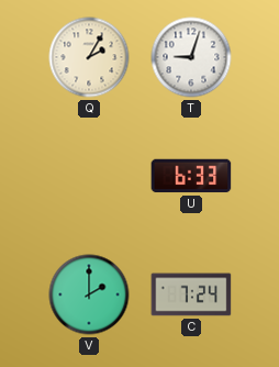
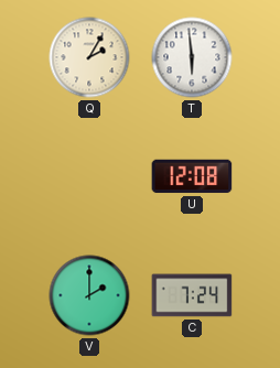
T: 9:03 -> 5:59 (192, 57)
U: 6:33 -> 12:08 (192, 176)
